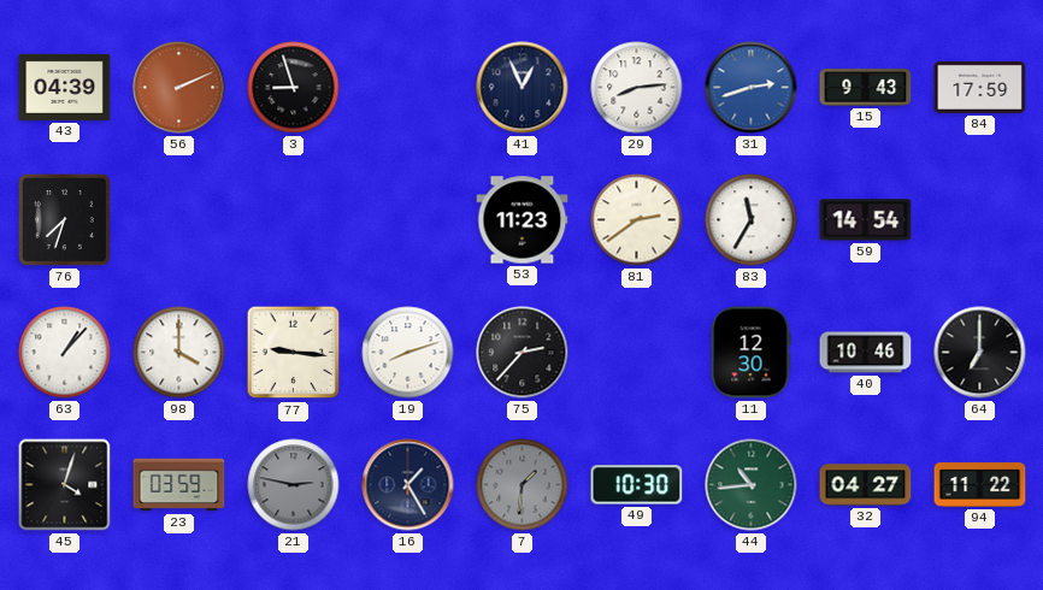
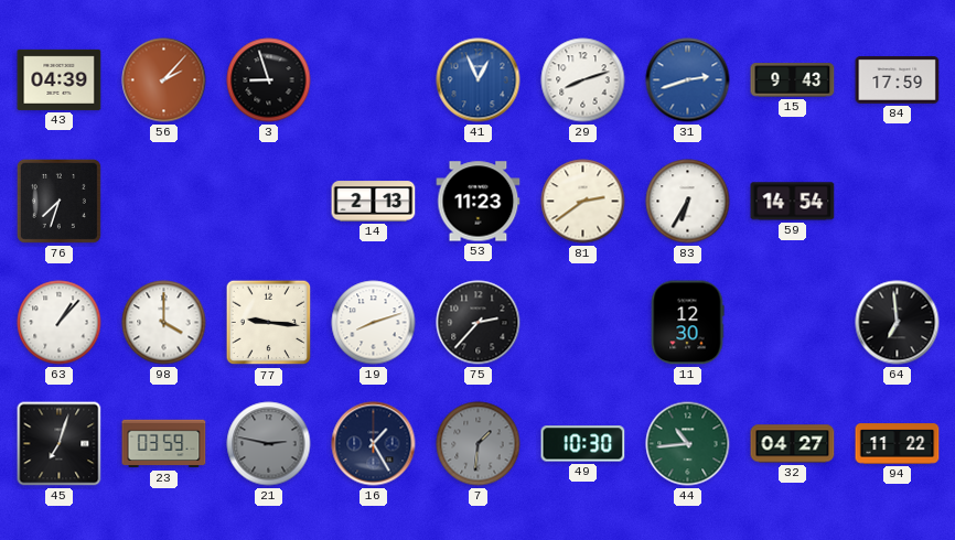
56: 2:11 -> 2:07 (164, 80)
41 dial: navy -> blue (479, 80)
29: 8:14 -> 8:12 (583, 80)
14: none -> 2:13 (374, 202)
83: 11:35 -> 6:35 (688, 202)
40: 10:46 -> none (866, 353)
64: 7:00 -> 6:59 (898, 323)
45: 4:03 -> 7:03 (60, 444)
